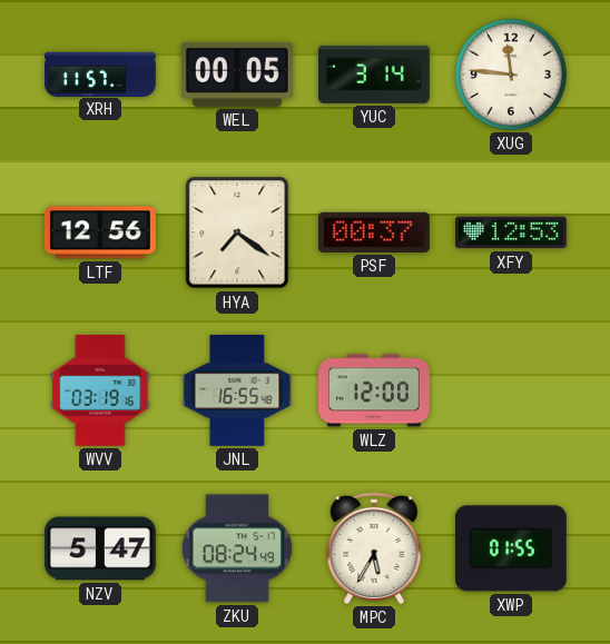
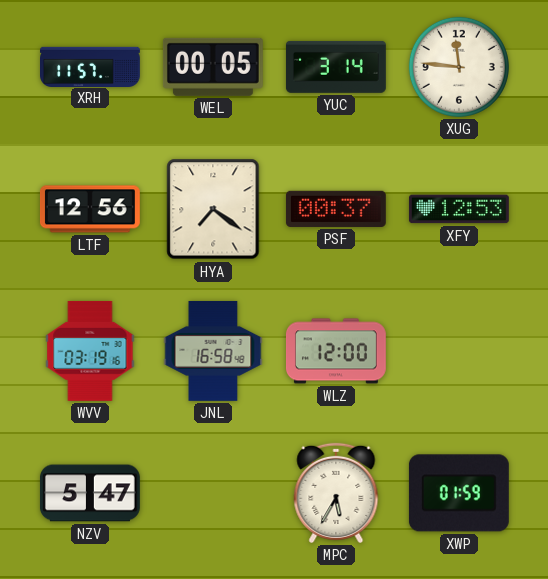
JNL: 16:55 -> 16:58 (213, 351)
ZKU: 08:24 -> none (237, 548)
XWP: 01:55 -> 01:59 (459, 493)
